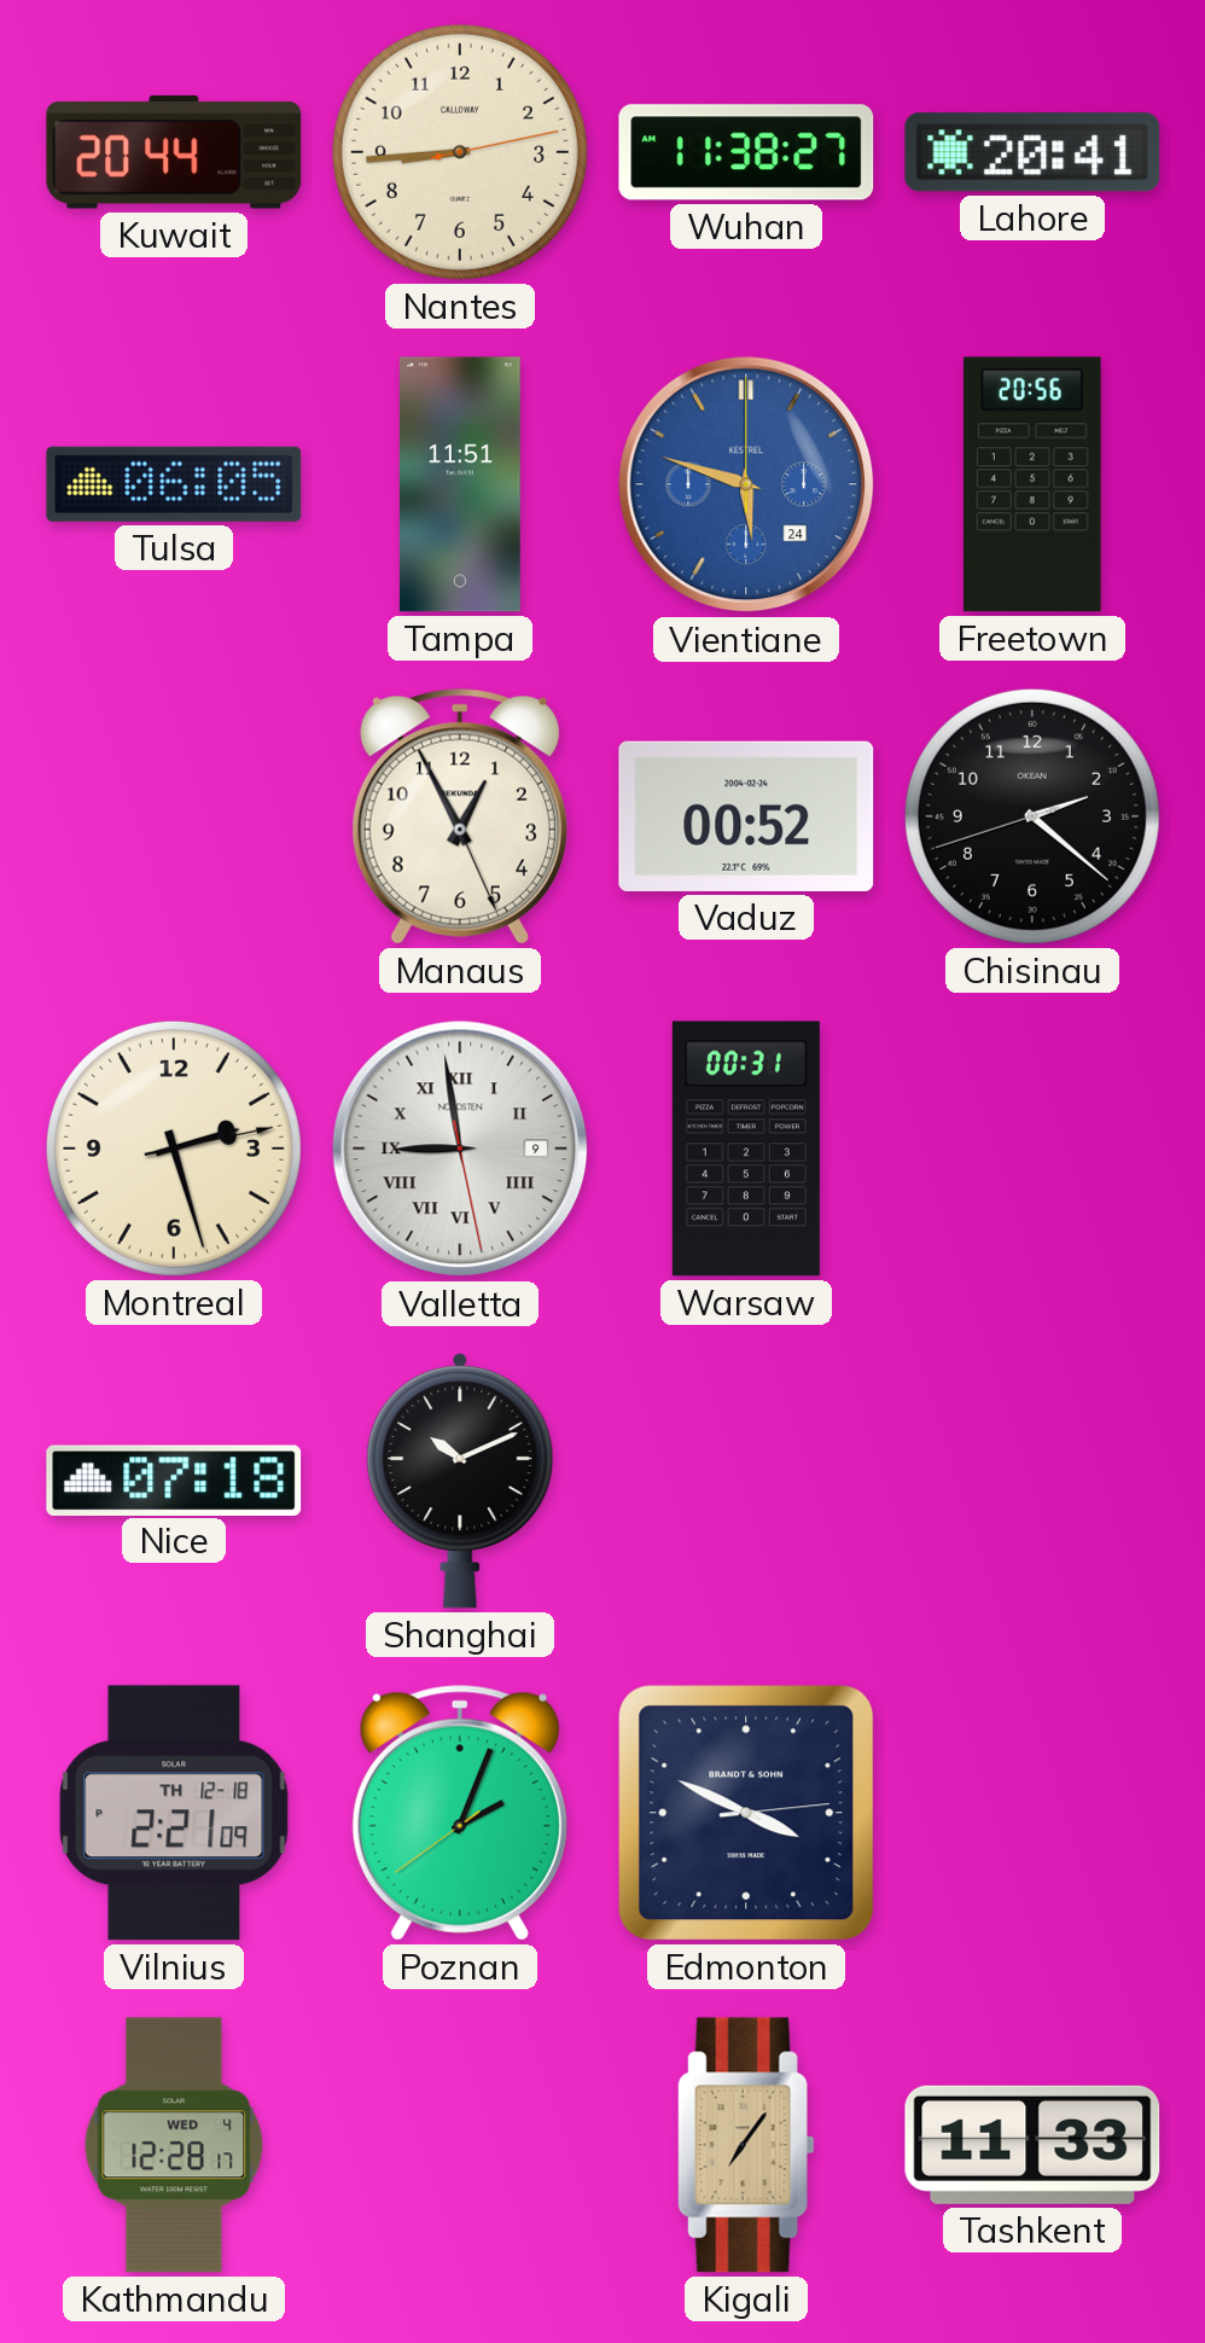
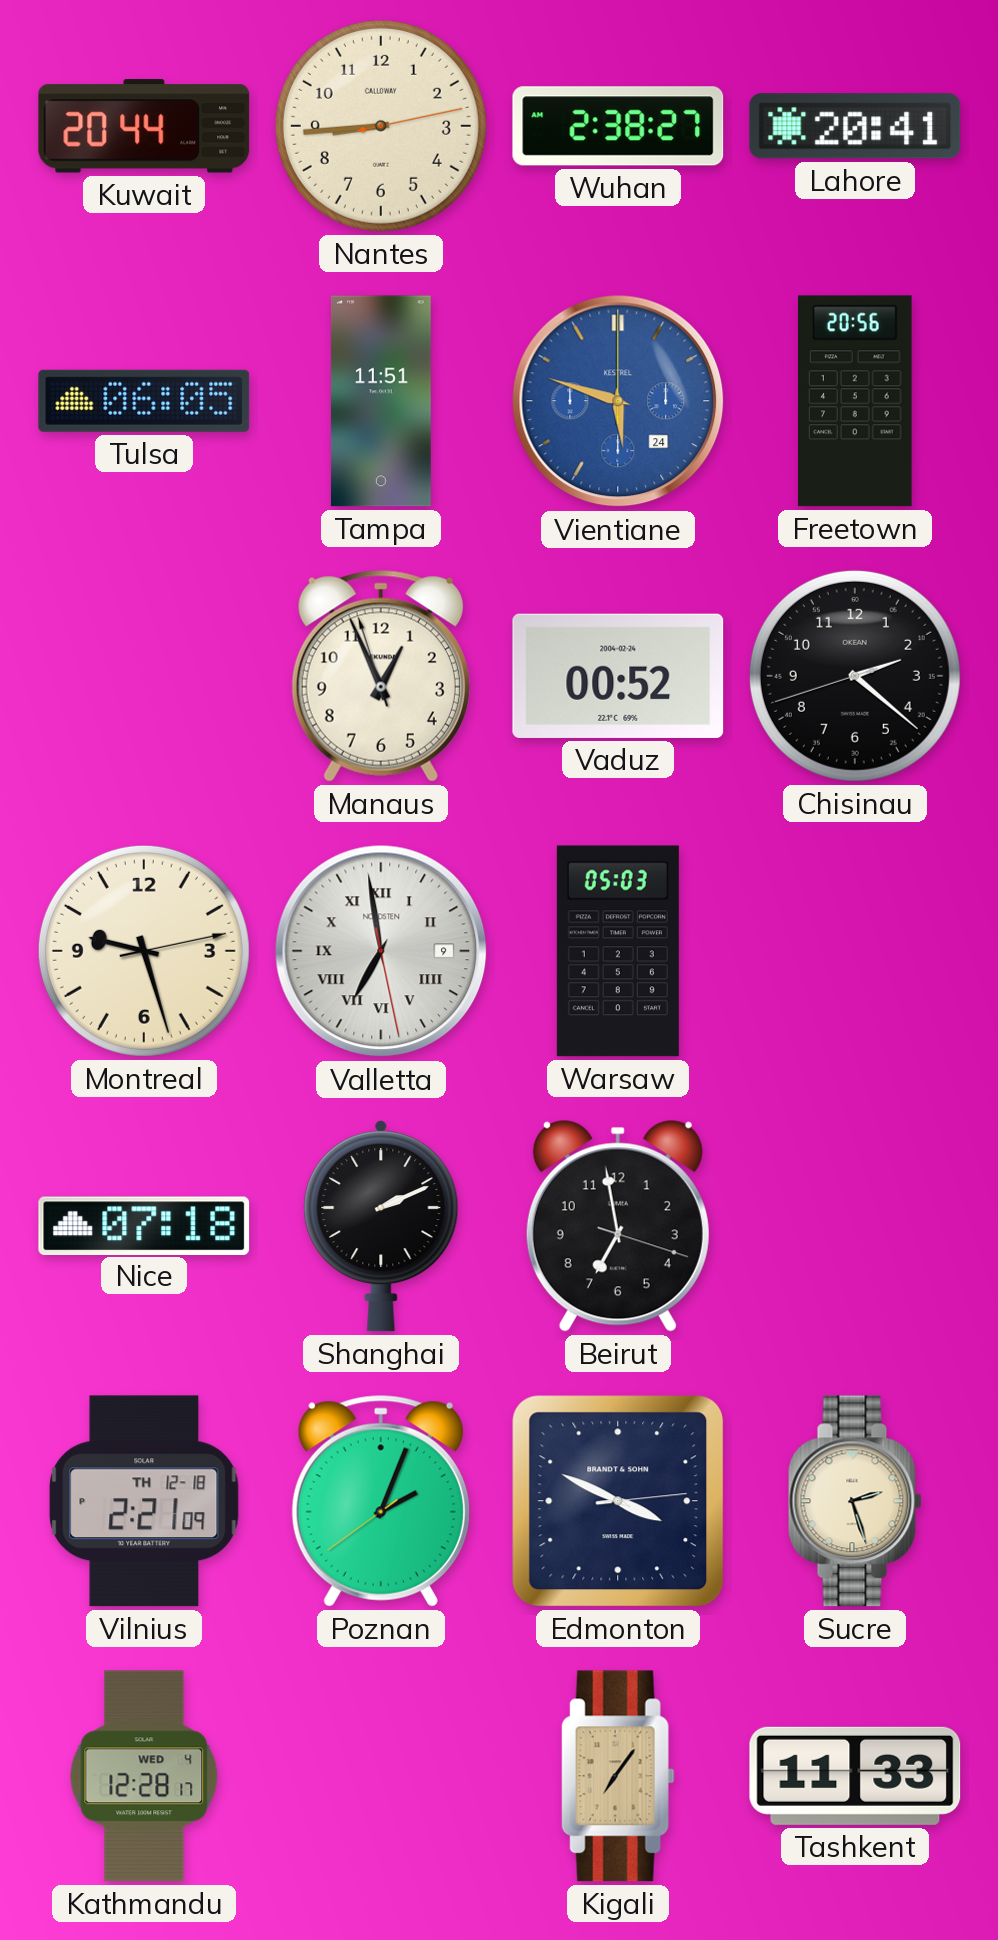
Wuhan: 11:38 -> 2:38 (618, 126)
Manaus: 12:55:26 -> 12:55:57 (381, 676)
Montreal: 2:27 -> 9:27 (144, 951)
Valletta: 8:58 -> 6:58 (381, 951)
Warsaw: 00:31 -> 05:03 (618, 951)
Shanghai: 10:11 -> 2:11 (381, 1226)
Beirut: none -> 6:58 (618, 1226)
Sucre: none -> 2:27 (855, 1501)
